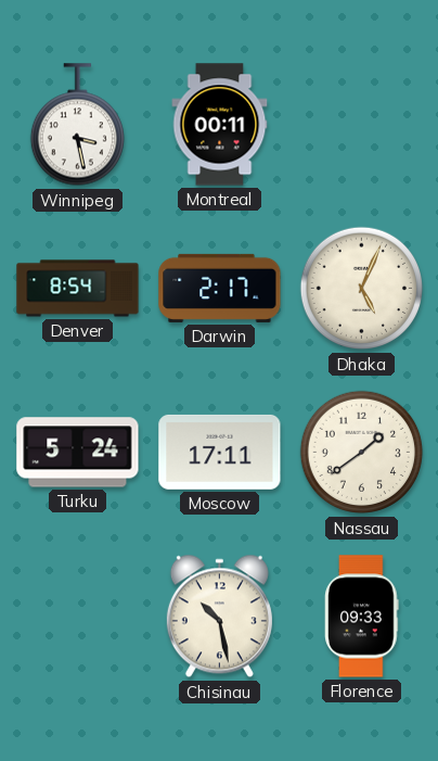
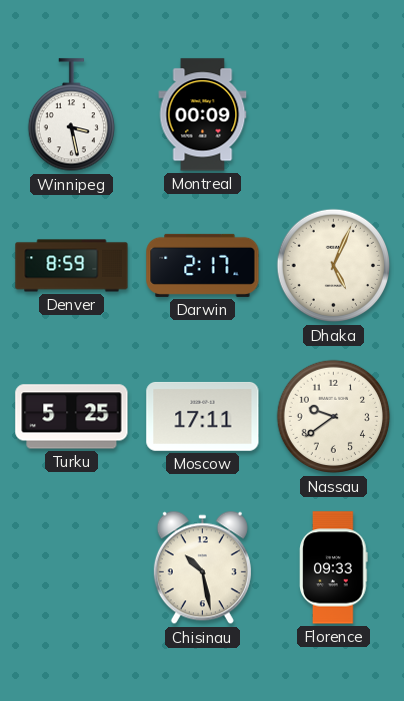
Montreal: 00:11 -> 00:09 (203, 115)
Denver: 8:54 -> 8:59 (72, 266)
Turku: 5:24 -> 5:25 (72, 417)
Nassau: 1:39 -> 9:39 (334, 417)
